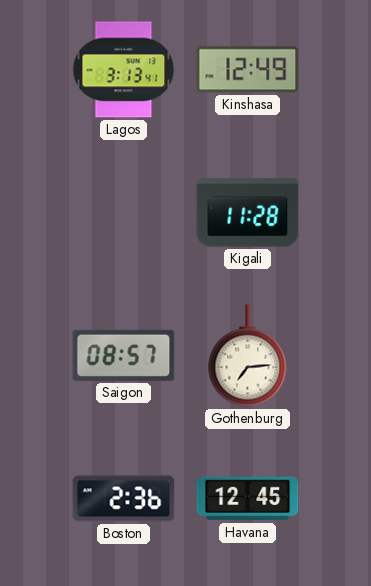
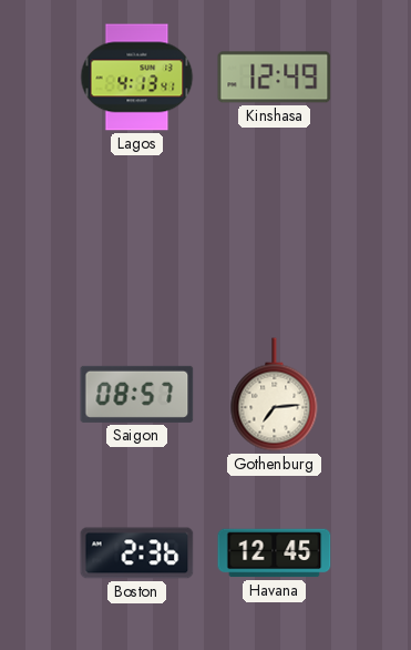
Lagos: 3:13 -> 4:13 (137, 78)
Kigali: 11:28 -> none (248, 213)
